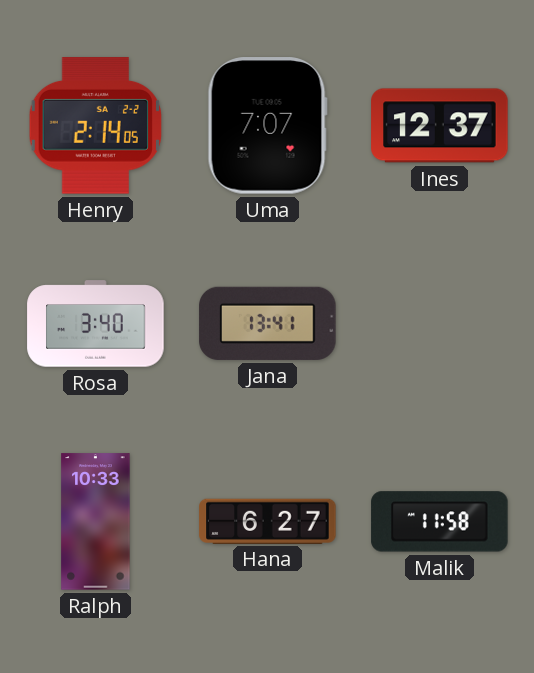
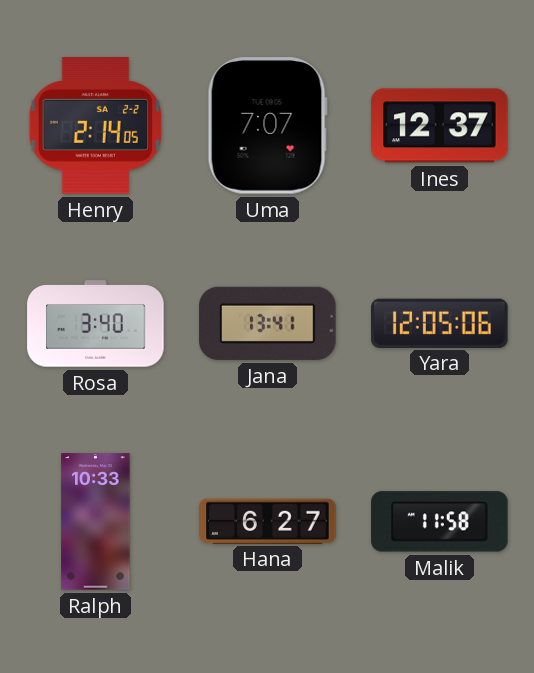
Yara: none -> 12:05 (440, 323)
